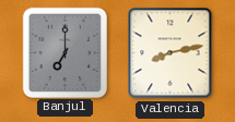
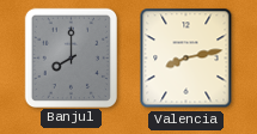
Banjul: 7:00 -> 8:00 (71, 57)
